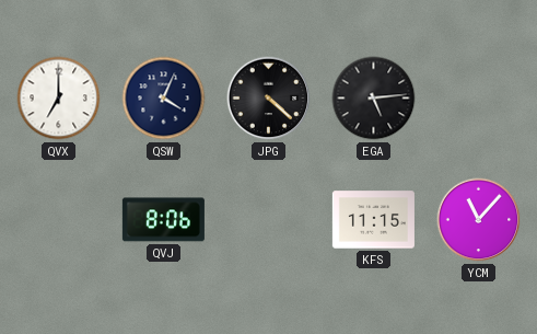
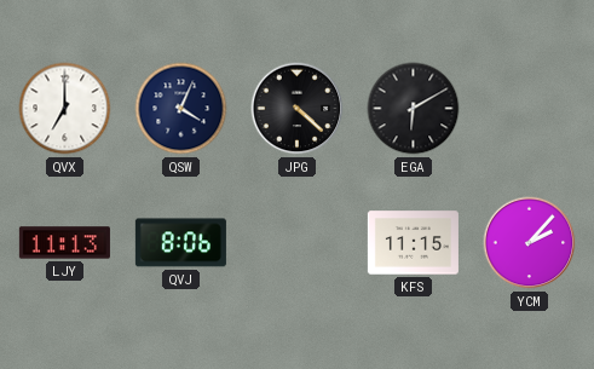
EGA: 5:14 -> 6:10 (414, 109)
LJY: none -> 11:13 (64, 243)
YCM: 11:07 -> 2:07 (530, 243)
